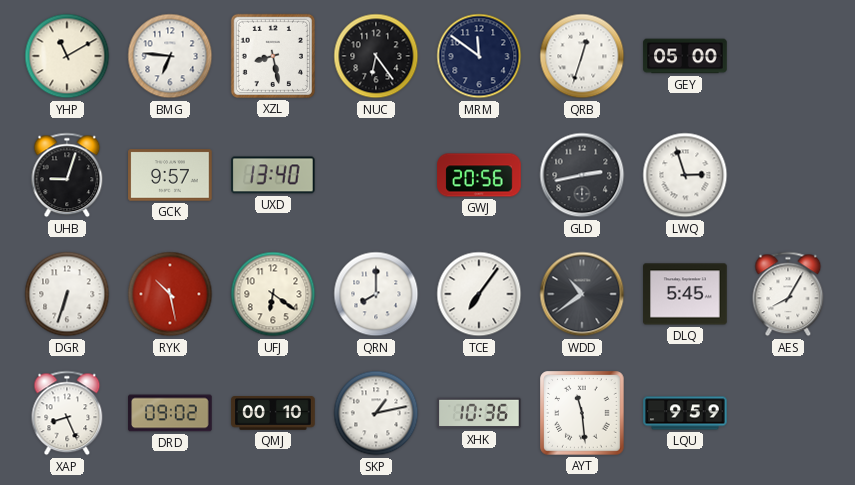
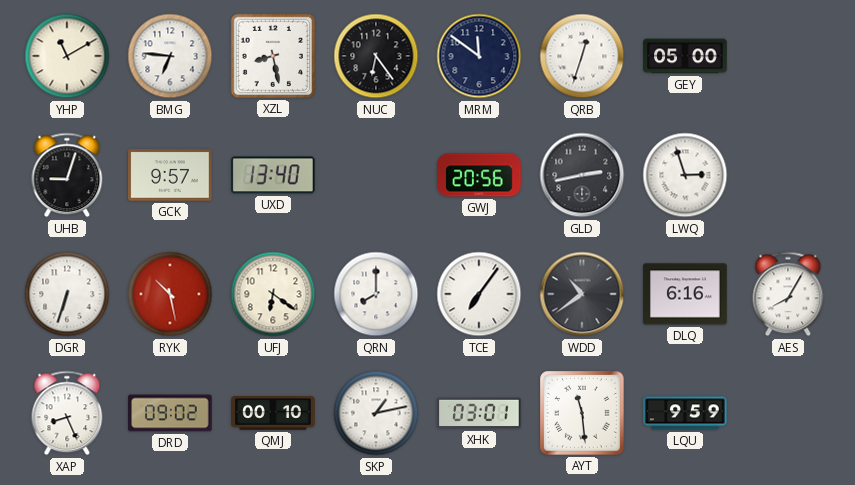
DLQ: 5:45 -> 6:16 (685, 294)
XHK: 10:36 -> 03:01 (479, 413)
